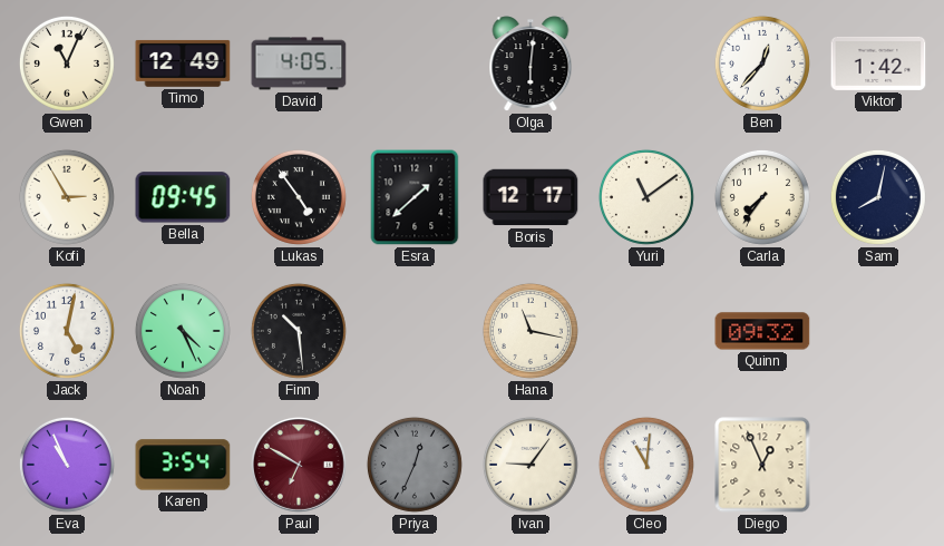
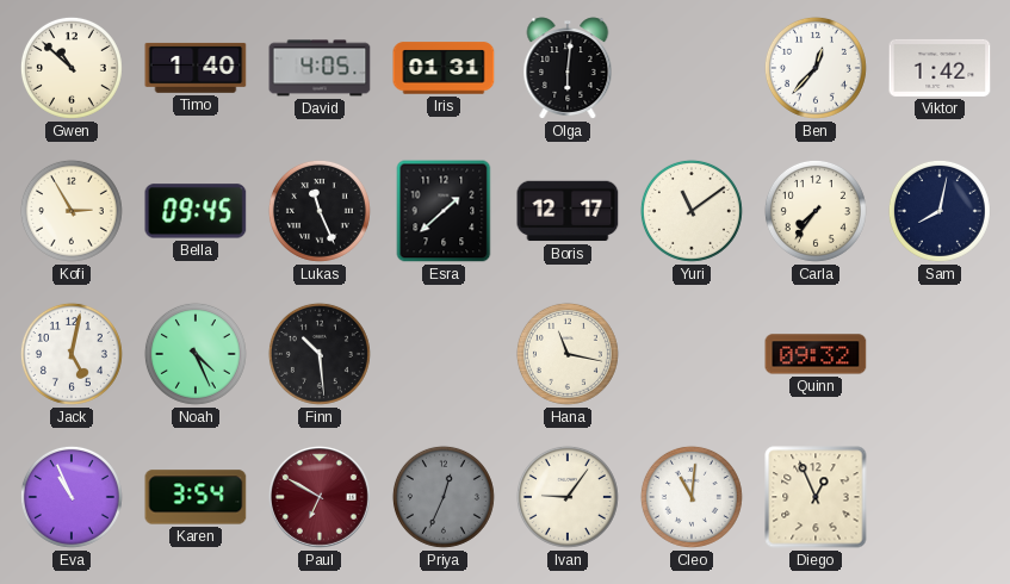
Gwen: 11:04 -> 10:52 (72, 68)
Timo: 12:49 -> 1:40 (196, 68)
Iris: none -> 01:31 (444, 68)
Lukas: 4:54 -> 11:26 (320, 211)
